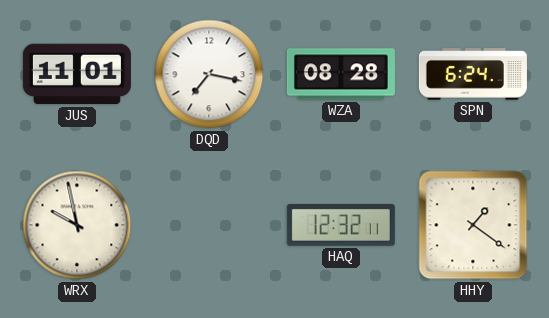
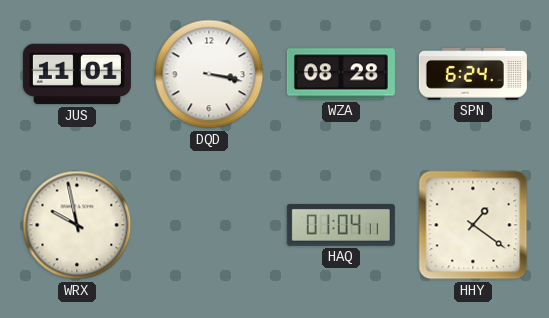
DQD: 7:17 -> 3:17 (209, 74)
HAQ: 12:32 -> 01:04 (341, 225)
